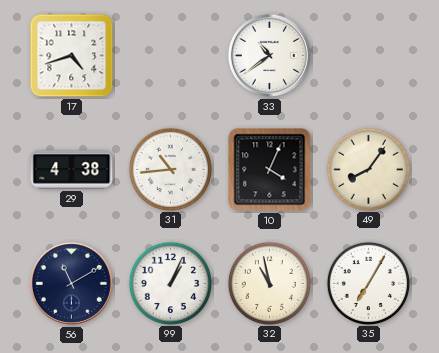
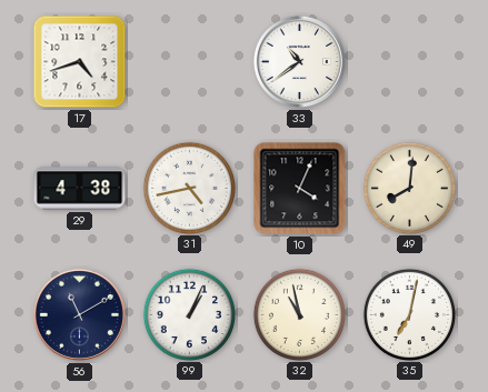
31: 10:44 -> 4:43 (189, 188)
49: 8:06 -> 8:01 (409, 188)
35: 7:05 -> 7:02 (409, 314)
